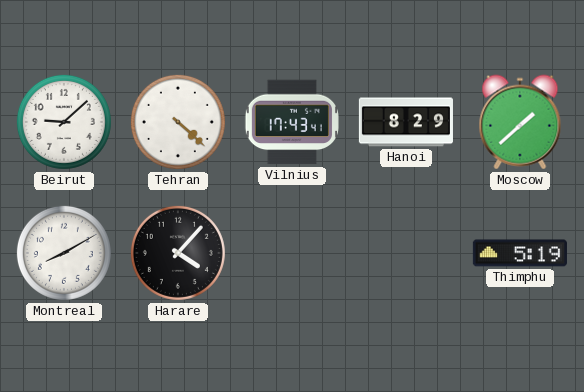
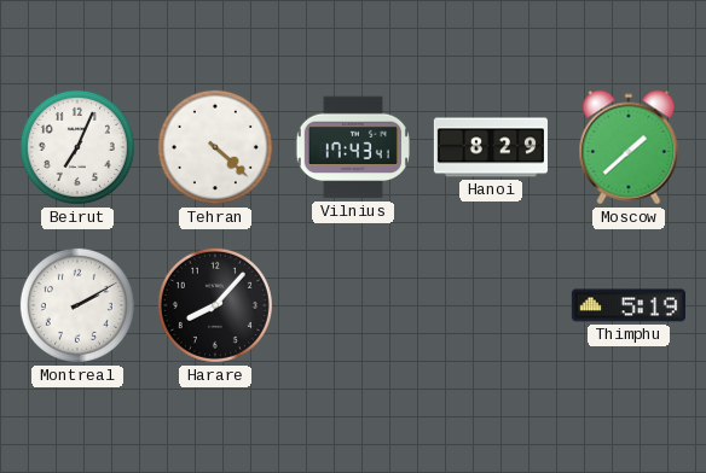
Beirut: 9:08 -> 7:04 (77, 147)
Montreal: 8:10 -> 2:10 (77, 305)
Harare: 4:07 -> 8:07 (215, 305)
